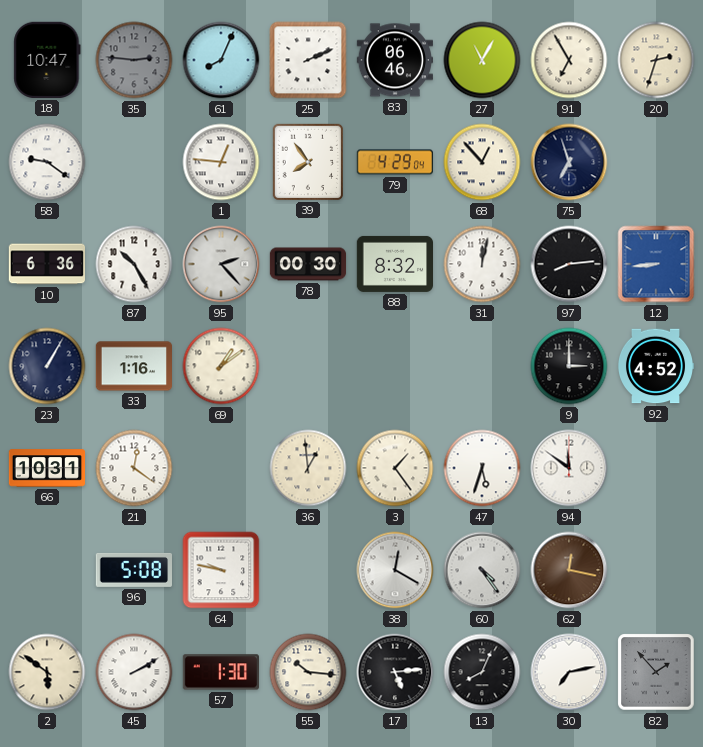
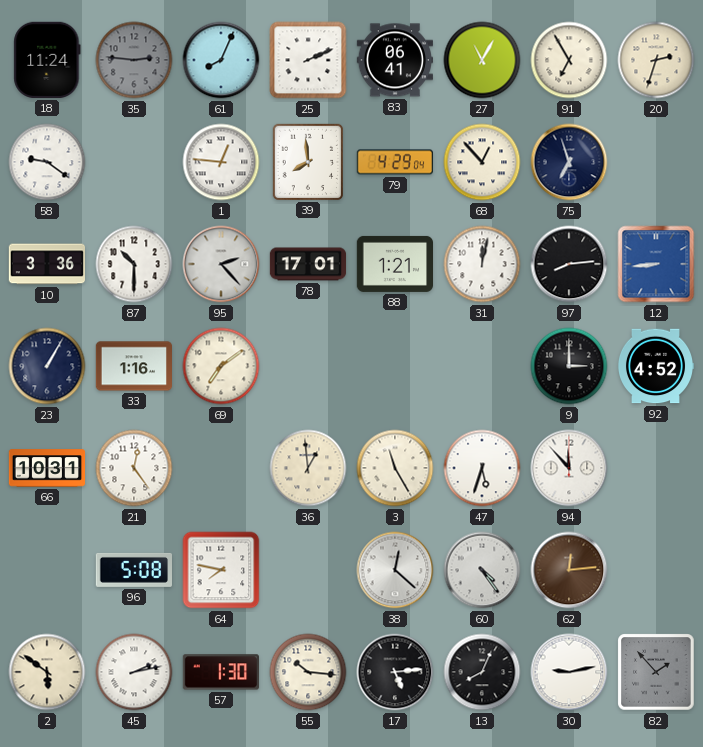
18: 10:47 -> 11:24 (47, 60)
83: 06:46 -> 06:41 (394, 60)
39: 7:54 -> 7:59 (307, 161)
10: 6:36 -> 3:36 (46, 264)
87: 10:25 -> 10:30 (134, 264)
78: 00:30 -> 17:01 (308, 264)
88: 8:32 -> 1:21 (394, 264)
69: 1:09 -> 7:09 (221, 366)
21: 12:21 -> 12:24 (134, 468)
3: 1:24 -> 11:25 (395, 468)
94: 11:51 -> 11:53 (569, 468)
64: 9:47 -> 7:47 (221, 570)
38: 12:20 -> 12:22 (395, 570)
62: 12:17 -> 12:14 (569, 570)
45: 2:10 -> 2:13 (134, 672)
30: 7:13 -> 9:13 (569, 672)
